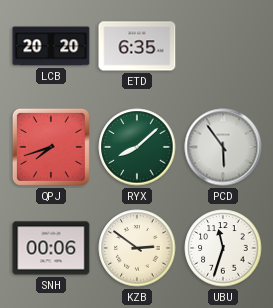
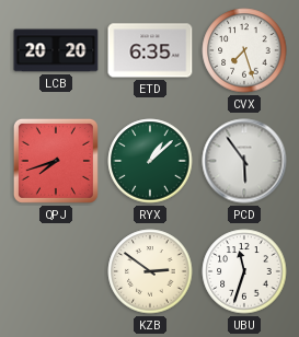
CVX: none -> 7:27 (244, 50)
RYX: 8:08 -> 1:08 (150, 161)
SNH: 00:06 -> none (51, 248)
